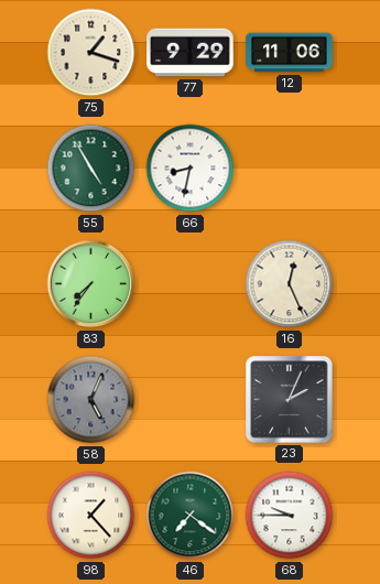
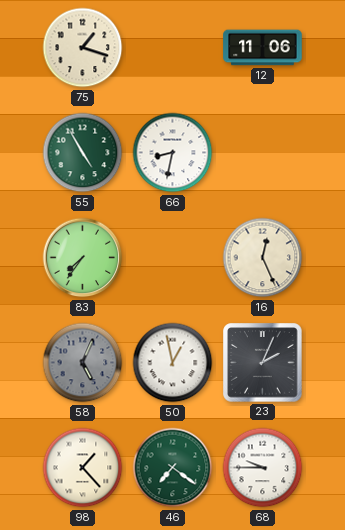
77: 9:29 -> none (191, 53)
50: none -> 12:58 (173, 363)
